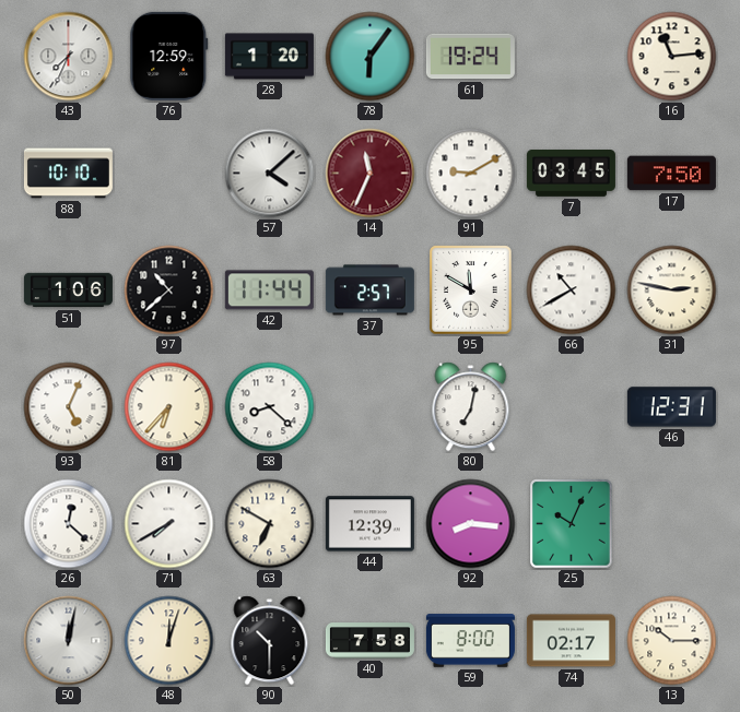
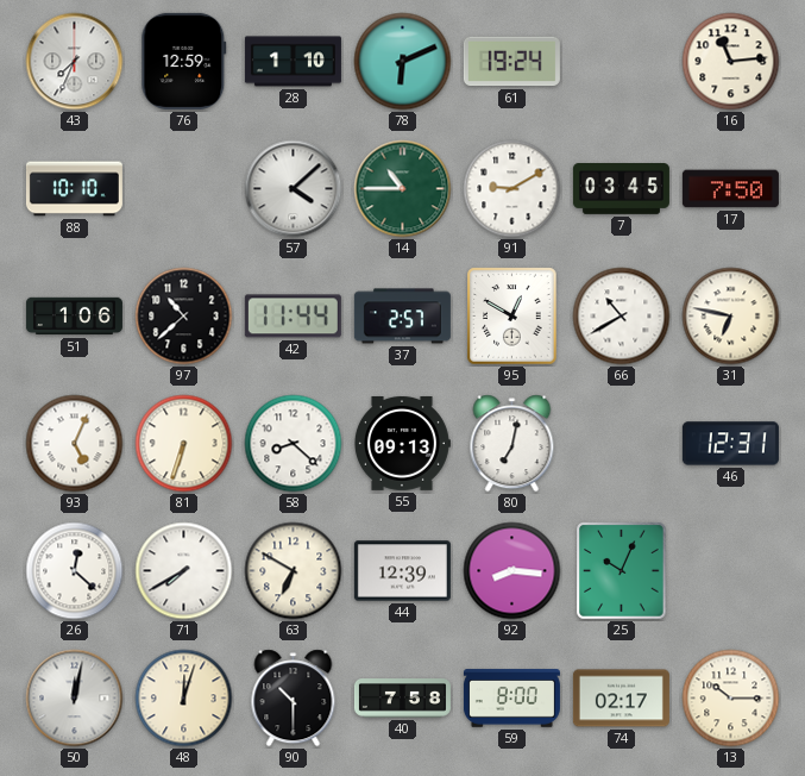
28: 1:20 -> 1:10 (293, 62)
78: 6:06 -> 6:11 (403, 62)
14: 11:34 -> 10:45 (403, 189)
14 dial: burgundy -> green (403, 189)
95: 11:50 -> 12:50 (512, 317)
31: 2:47 -> 6:47 (731, 317)
81: 6:37 -> 6:33 (184, 444)
55: none -> 09:13 (402, 443)
